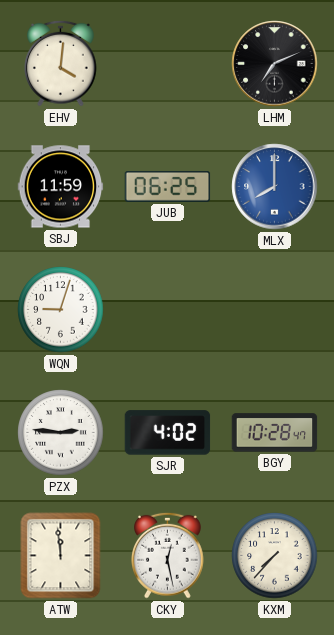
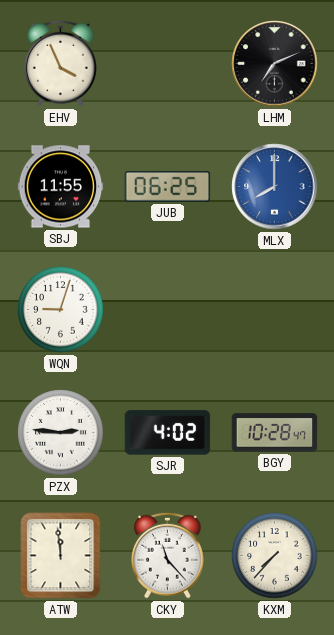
EHV: 4:01 -> 3:56 (61, 63)
SBJ: 11:59 -> 11:55 (61, 187)
CKY: 12:28 -> 11:23 (168, 555)
